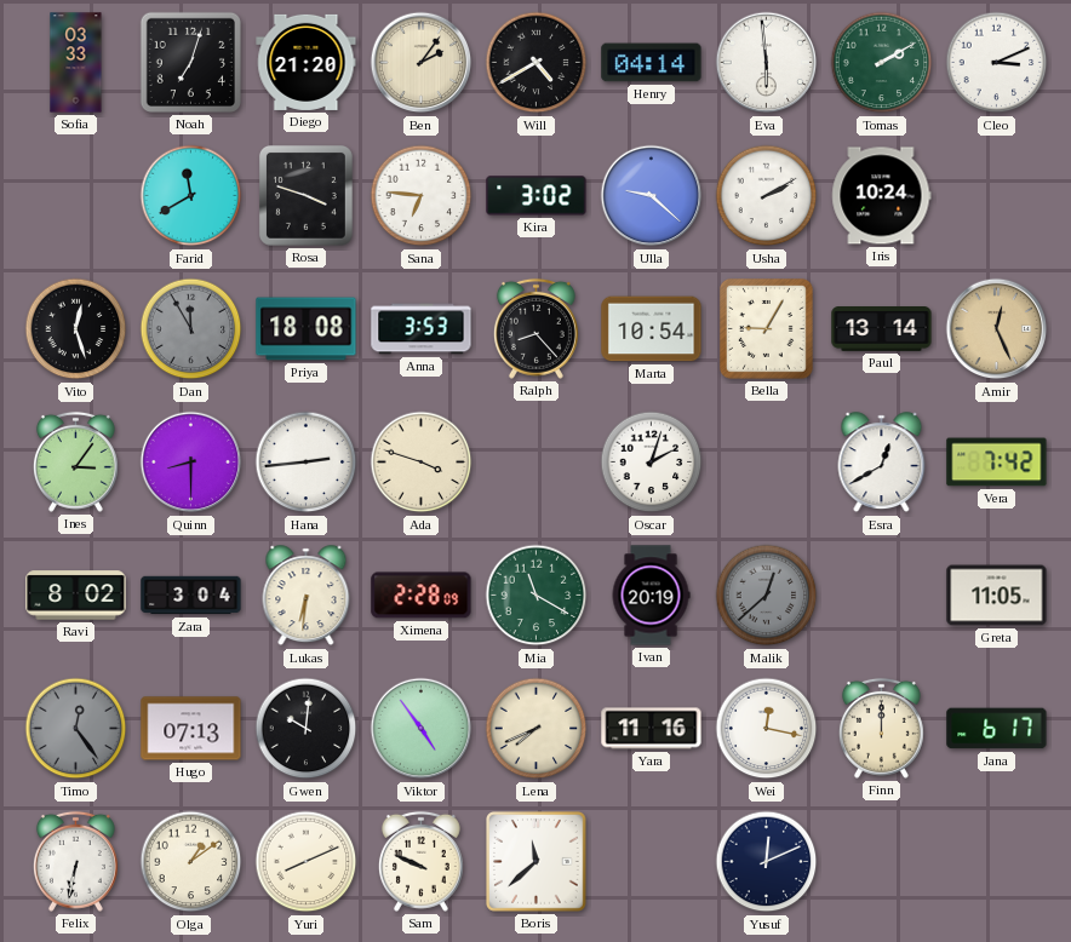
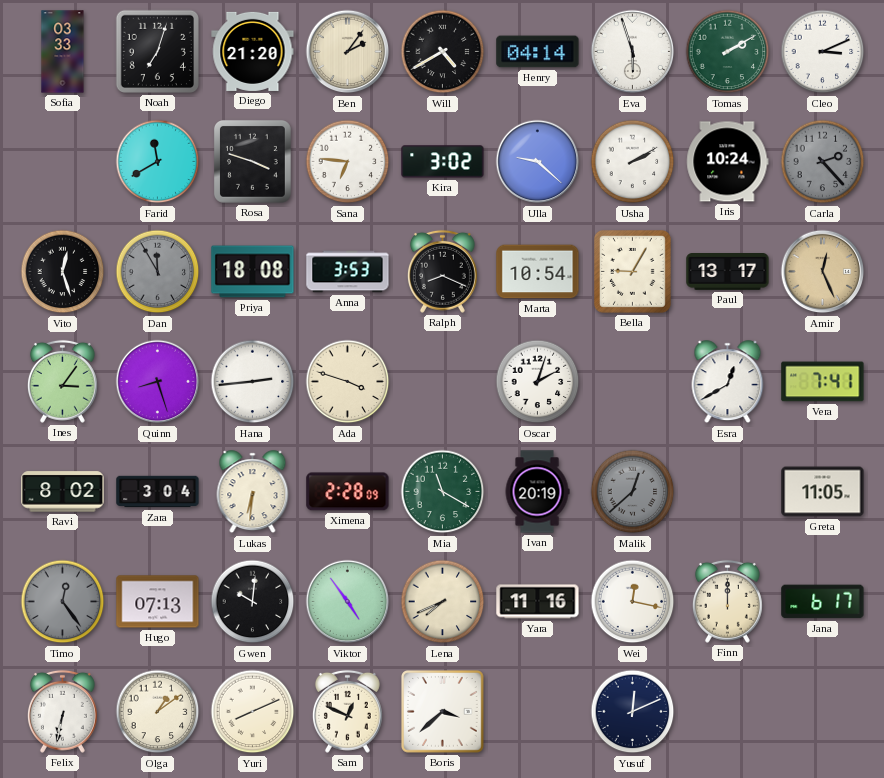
Eva: 5:59 -> 5:57 (633, 52)
Carla: none -> 2:23 (823, 162)
Ralph: 8:23 -> 8:19 (442, 271)
Paul: 13:14 -> 13:17 (728, 272)
Quinn: 8:30 -> 8:27 (158, 382)
Vera: 7:42 -> 7:41 (823, 382)
Sam: 9:49 -> 12:49 (347, 711)
Boris: 11:38 -> 3:38 (443, 712)
